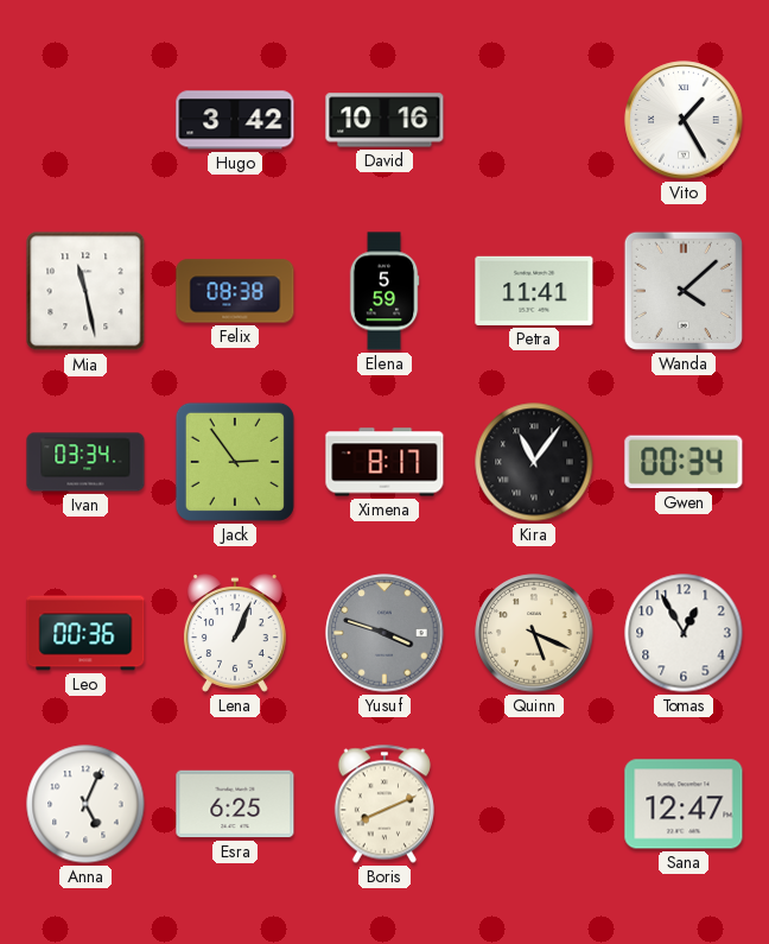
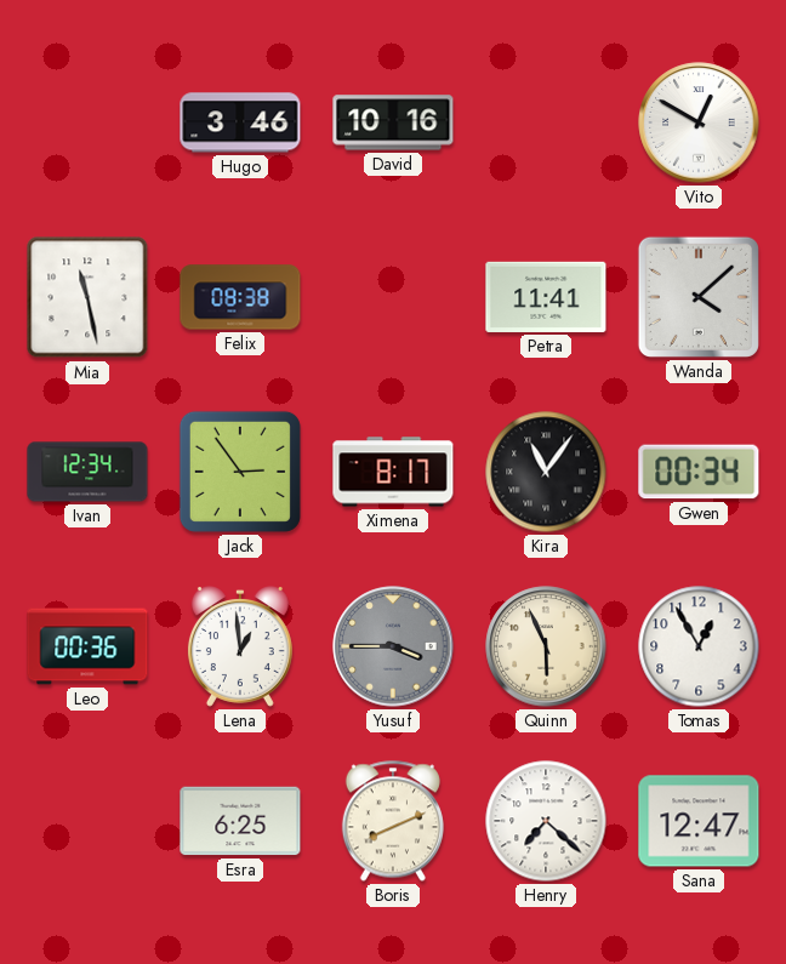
Hugo: 3:42 -> 3:46 (240, 122)
Vito: 1:25 -> 12:50 (699, 122)
Elena: 5:59 -> none (384, 291)
Ivan: 03:34 -> 12:34 (87, 472)
Lena: 1:04 -> 12:59 (240, 646)
Yusuf: 3:48 -> 3:45 (393, 646)
Quinn: 5:19 -> 5:56 (546, 646)
Anna: 5:04 -> none (85, 804)
Henry: none -> 7:22 (546, 821)
